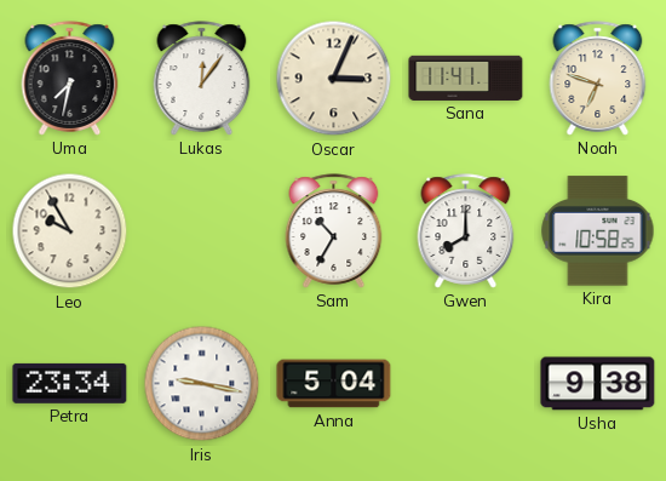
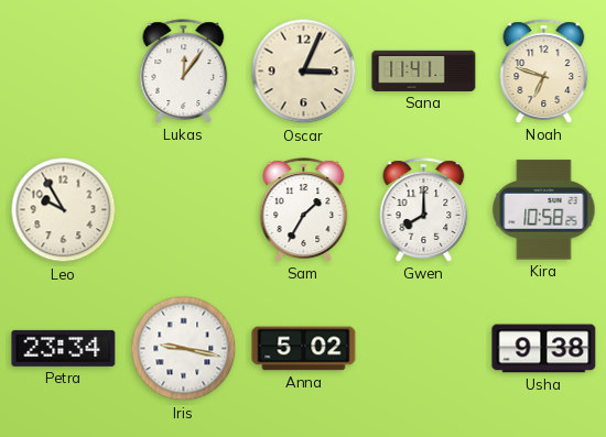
Uma: 7:32 -> none (70, 79)
Sam: 10:35 -> 1:35 (304, 210)
Anna: 5:04 -> 5:02 (304, 349)
